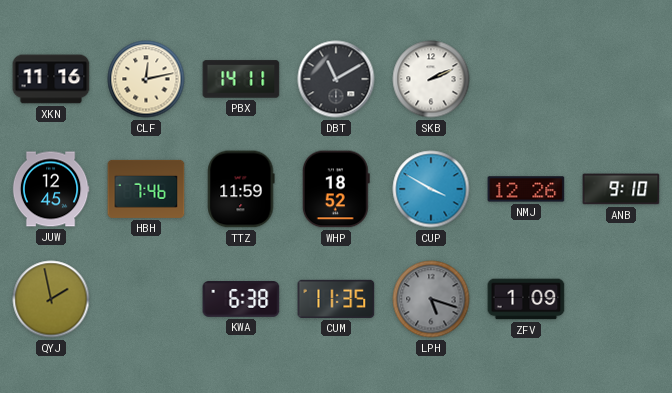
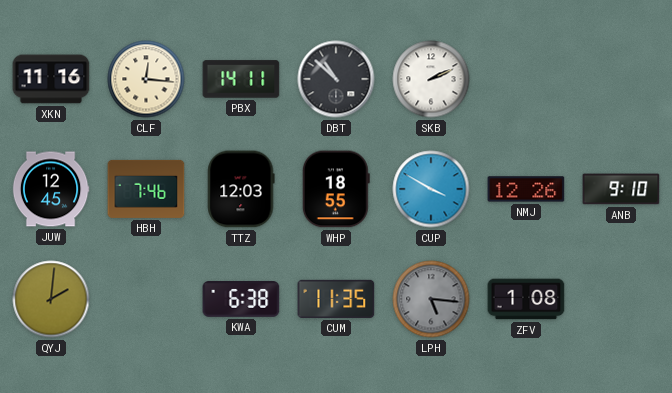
CLF: 12:13 -> 12:16 (146, 79)
DBT: 11:10 -> 10:52 (336, 79)
TTZ: 11:59 -> 12:03 (241, 189)
WHP: 18:52 -> 18:55 (336, 189)
QYJ: 1:58 -> 2:01 (51, 299)
LPH: 5:18 -> 5:16 (431, 299)
ZFV: 1:09 -> 1:08 (526, 299)
